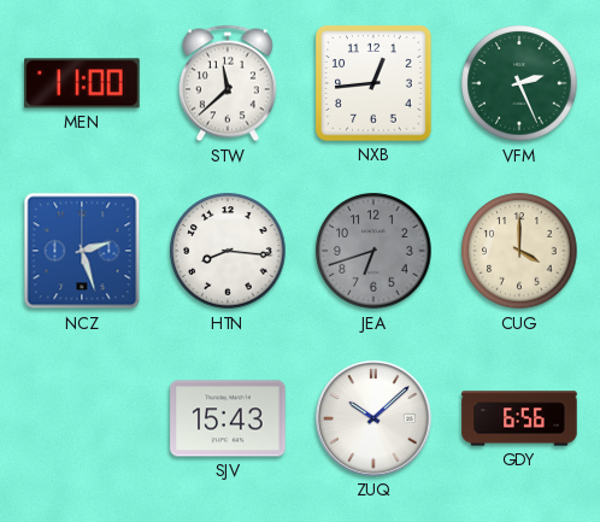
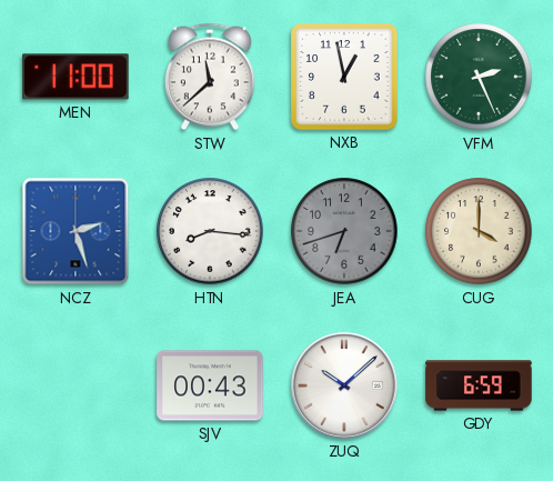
NXB: 12:44 -> 12:58 (344, 77)
SJV: 15:43 -> 00:43 (210, 385)
GDY: 6:56 -> 6:59 (479, 385)
